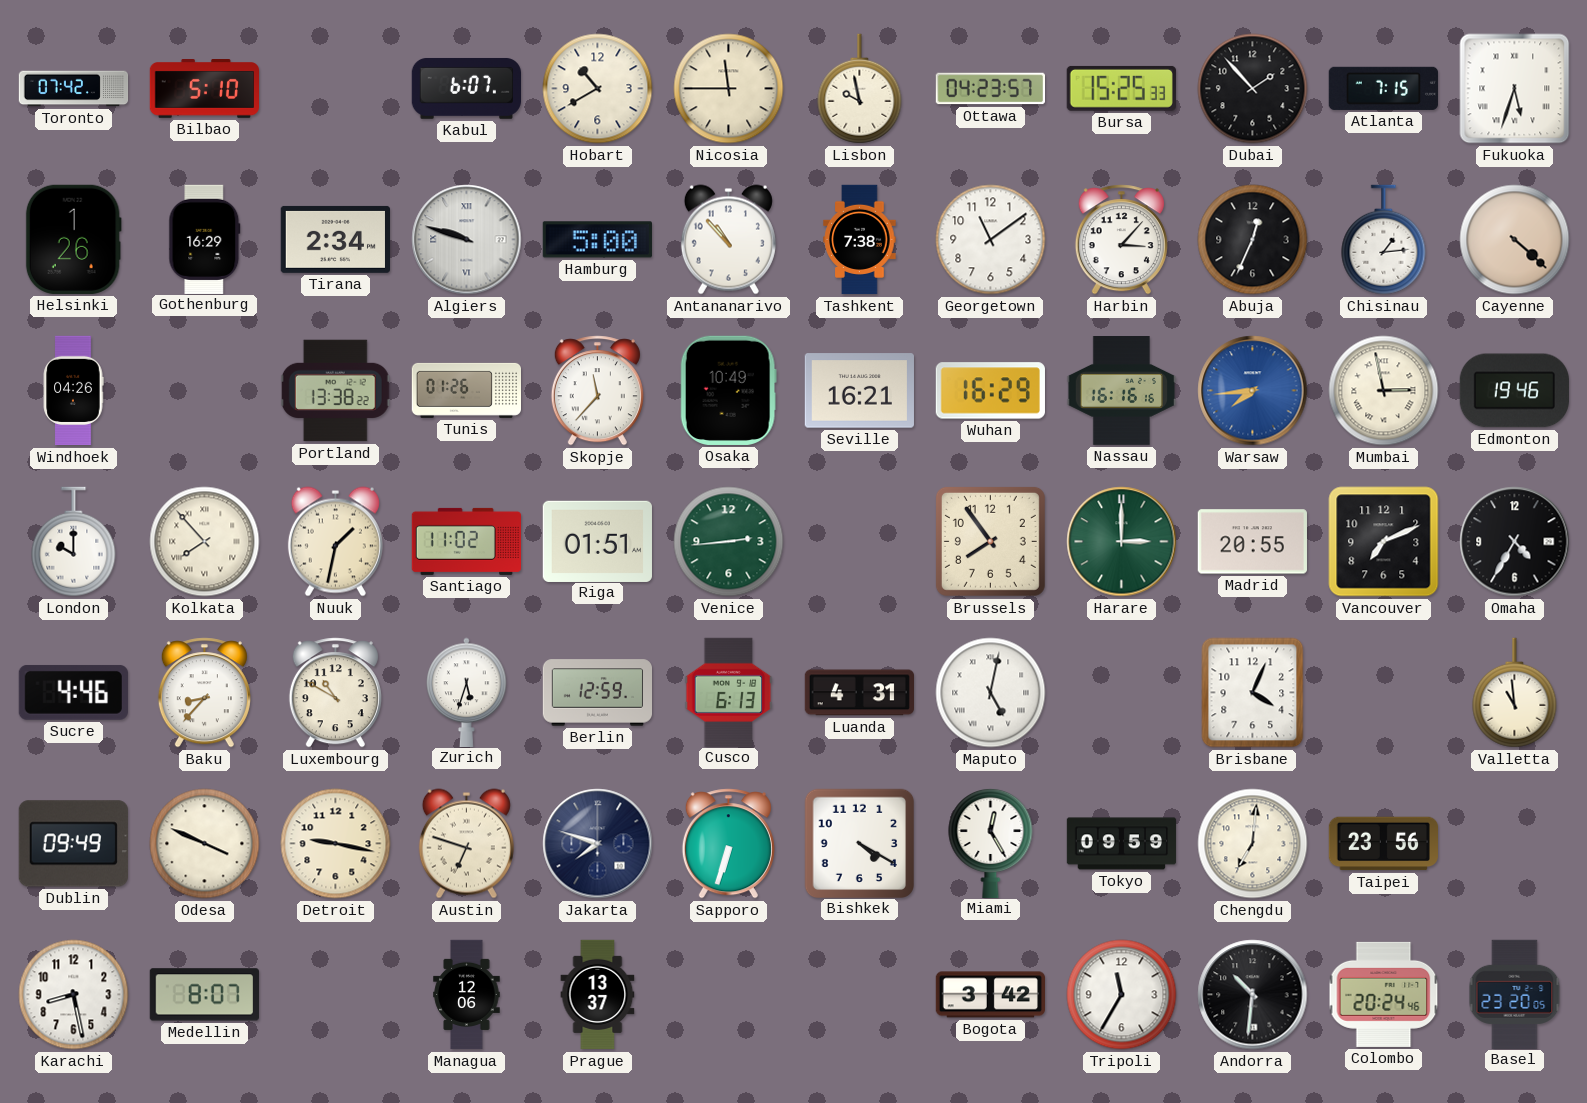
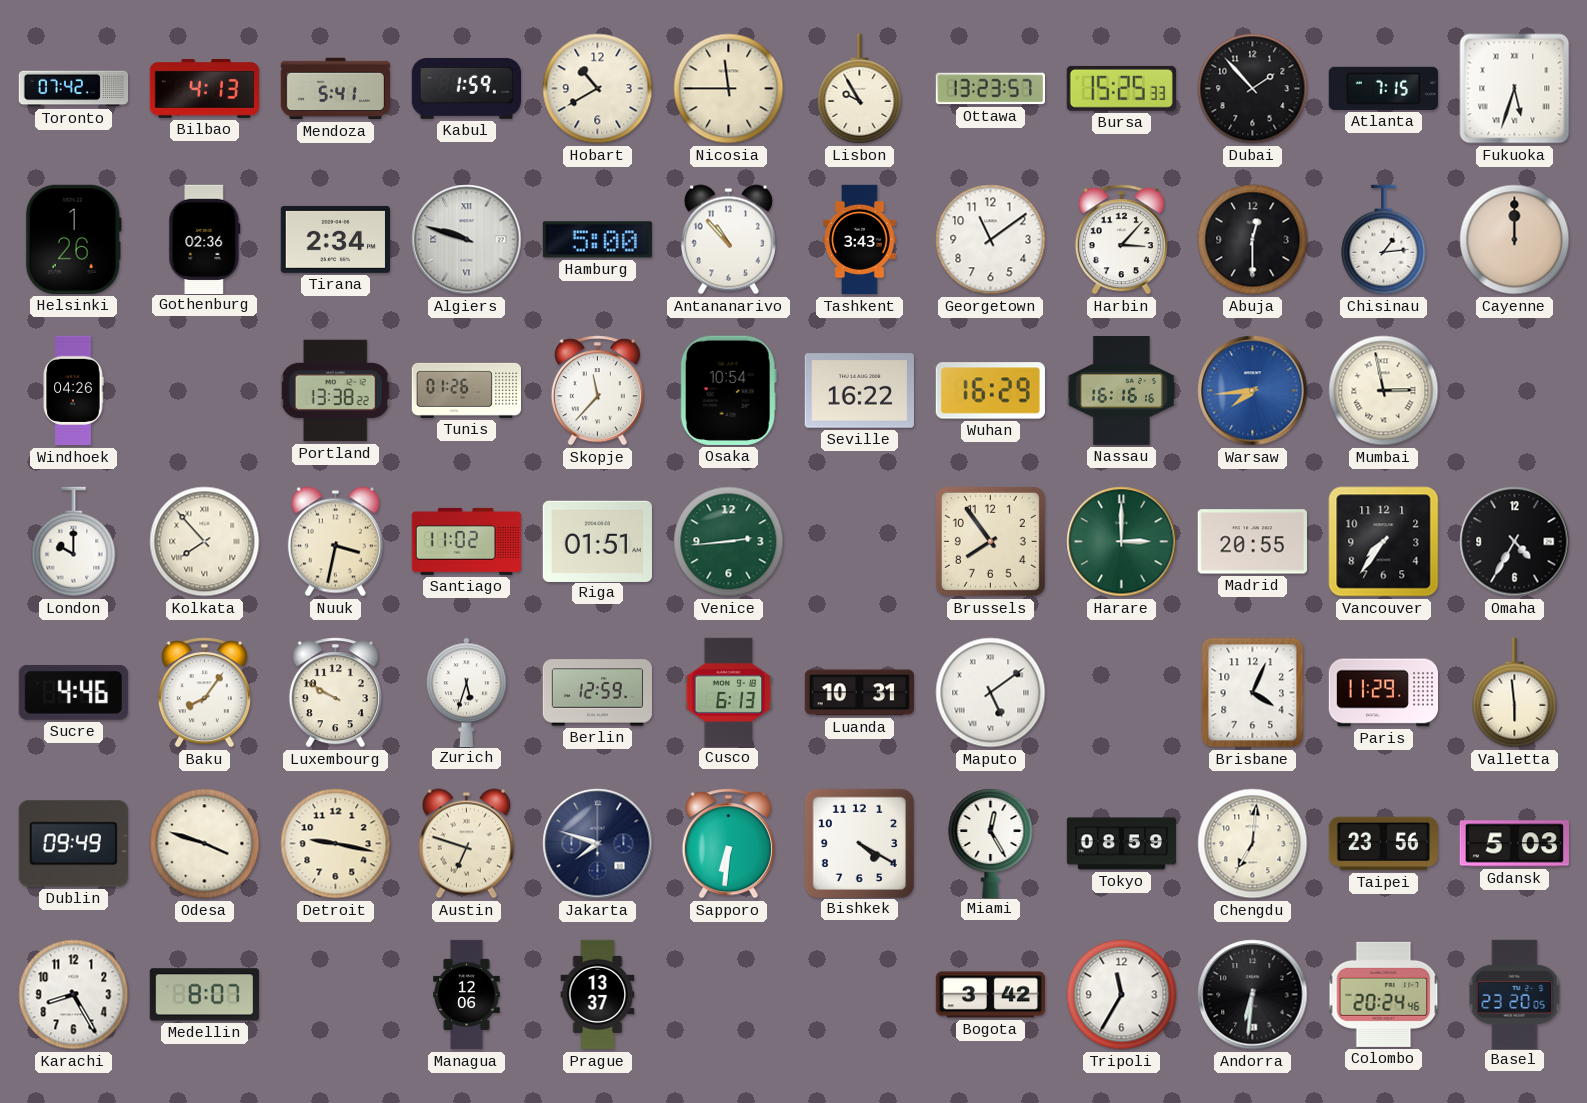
Bilbao: 5:10 -> 4:13 (205, 89)
Mendoza: none -> 5:41 (335, 89)
Kabul: 6:07 -> 1:59 (466, 88)
Lisbon: 9:58 -> 9:55 (860, 89)
Ottawa: 04:23 -> 13:23 (991, 89)
Gothenburg: 16:29 -> 02:36 (205, 239)
Tashkent: 7:38 -> 3:43 (860, 240)
Abuja: 12:34 -> 12:30 (1253, 240)
Cayenne: 4:22 -> 12:00 (1515, 240)
Osaka: 10:49 -> 10:54 (728, 390)
Seville: 16:21 -> 16:22 (859, 391)
Edmonton: 19:46 -> none (1514, 391)
Nuuk: 1:32 -> 3:32 (335, 542)
Vancouver: 7:11 -> 7:36 (1384, 542)
Baku: 8:37 -> 8:06 (204, 693)
Luxembourg: 10:50 -> 9:50 (335, 693)
Luanda: 4:31 -> 10:31 (859, 693)
Maputo: 5:02 -> 5:09 (991, 693)
Paris: none -> 11:29 (1383, 693)
Valletta: 10:59 -> 5:59 (1515, 693)
Odesa: 3:49 -> 3:48 (205, 844)
Sapporo: 6:33 -> 6:31 (728, 844)
Tokyo: 09:59 -> 08:59 (1122, 844)
Gdansk: none -> 5:03 (1514, 844)
Karachi: 8:28 -> 8:25 (74, 995)
Andorra: 10:31 -> 6:31 (1253, 995)
